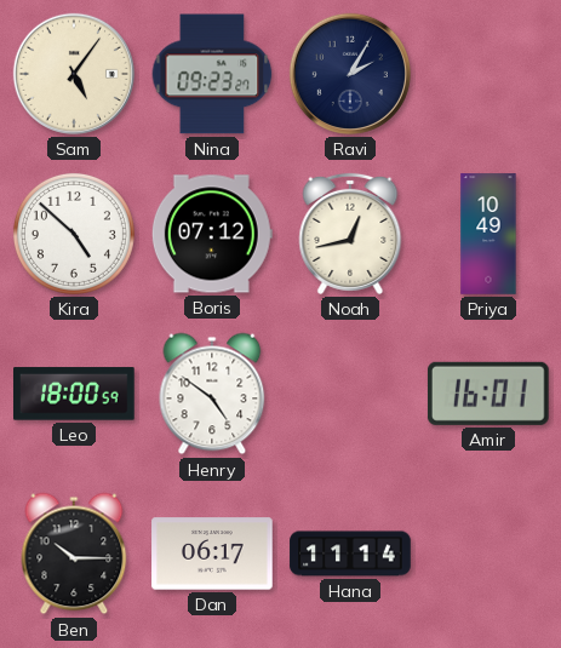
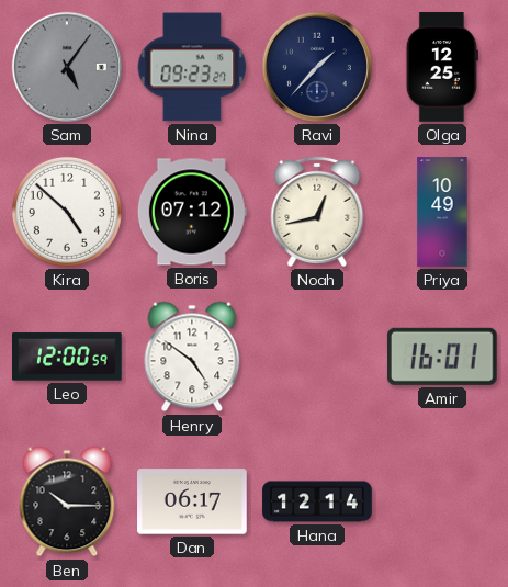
Sam dial: cream -> grey (67, 67)
Ravi: 2:05 -> 1:37 (317, 67)
Olga: none -> 12:25 (442, 67)
Leo: 18:00 -> 12:00 (68, 357)
Hana: 11:14 -> 12:14 (317, 501)
